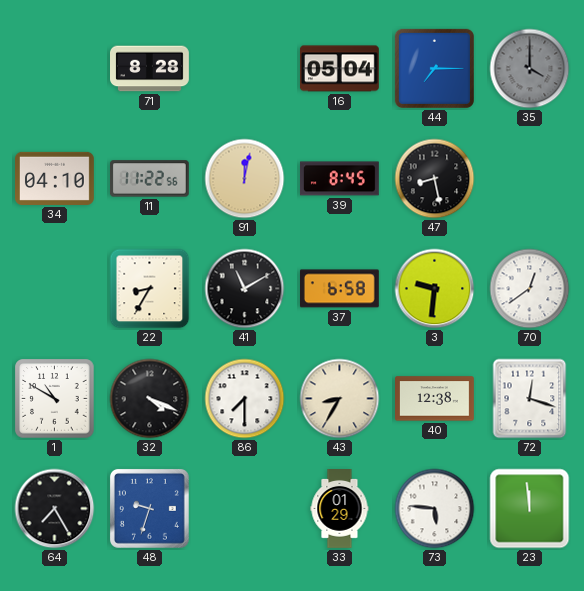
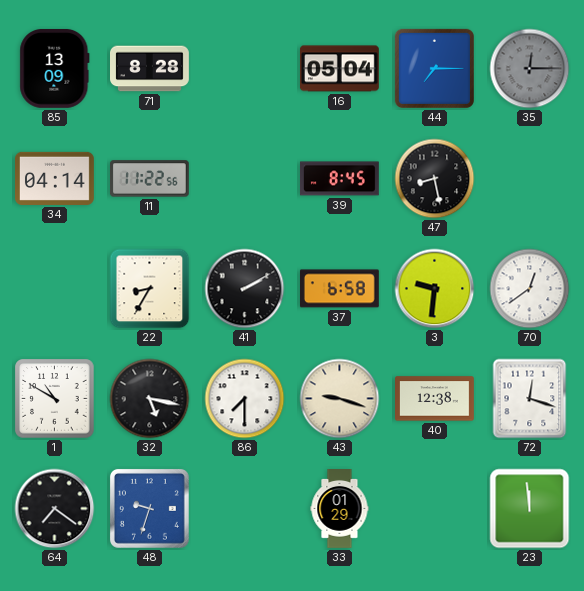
85: none -> 13:09 (55, 68)
35: 4:00 -> 12:15 (530, 69)
34: 04:10 -> 04:14 (55, 178)
91: 12:02 -> none (245, 179)
41: 11:10 -> 2:10 (245, 289)
32: 4:19 -> 5:17 (150, 399)
43: 8:35 -> 9:18 (340, 399)
64: 7:25 -> 7:21 (55, 509)
73: 5:46 -> none (435, 509)
